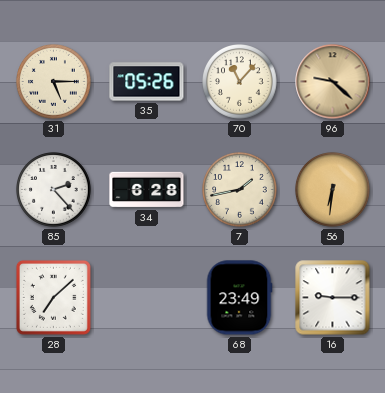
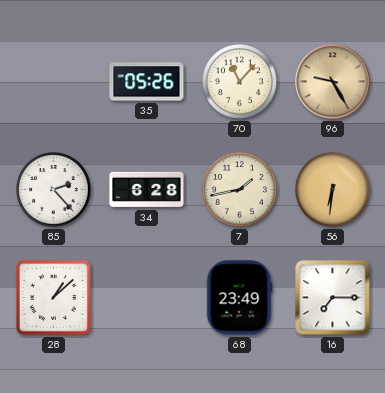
31: 5:15 -> none (54, 82)
96: 9:22 -> 9:25 (333, 82)
28: 7:08 -> 1:08 (53, 297)
16: 9:15 -> 7:15 (333, 298)
